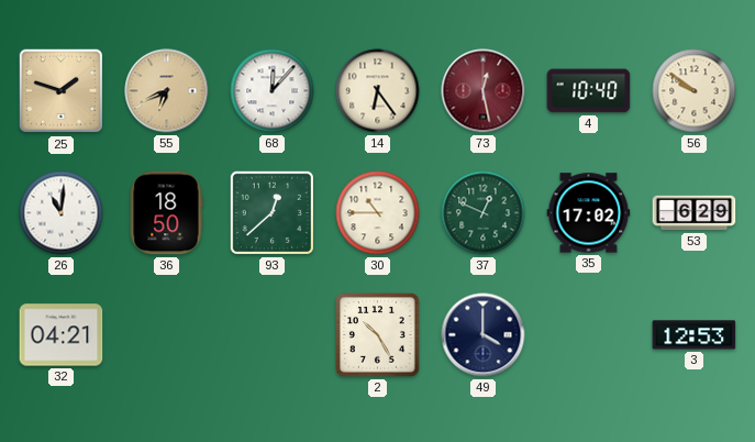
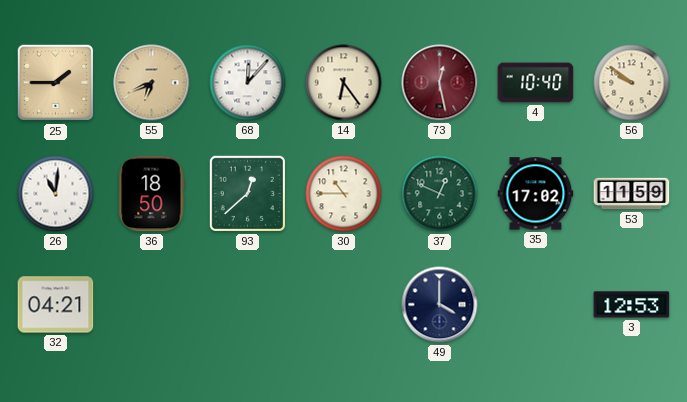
25: 1:48 -> 1:45 (56, 83)
53: 6:29 -> 11:59 (632, 194)
2: 10:25 -> none (378, 335)
